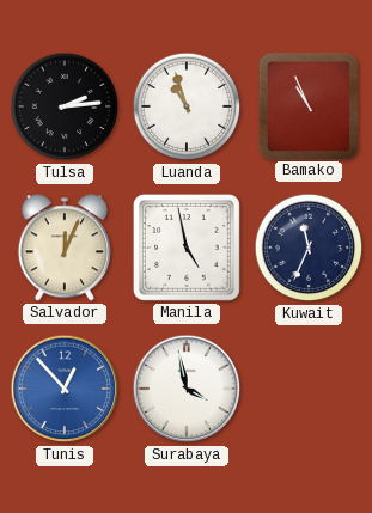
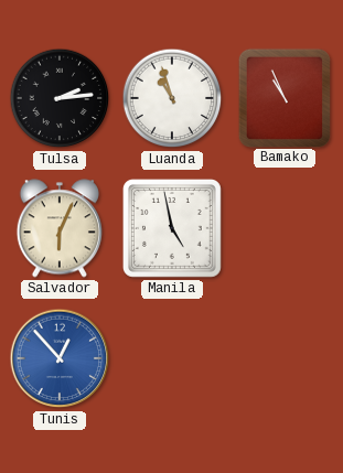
Salvador: 12:04 -> 6:04 (60, 228)
Kuwait: 11:34 -> none (309, 248)
Surabaya: 3:58 -> none (187, 389)
